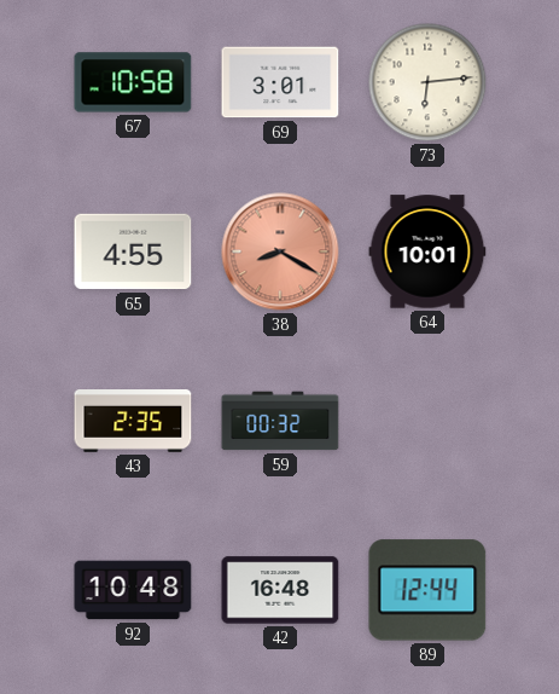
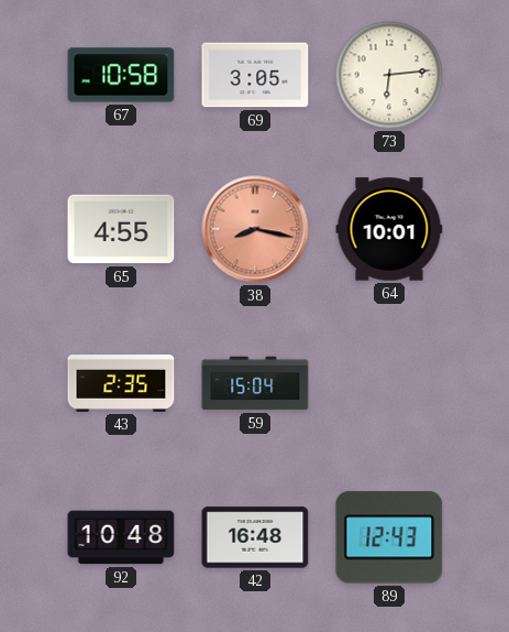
69: 3:01 -> 3:05 (255, 75)
38: 8:20 -> 8:17 (255, 229)
59: 00:32 -> 15:04 (255, 383)
89: 12:44 -> 12:43 (389, 537)
